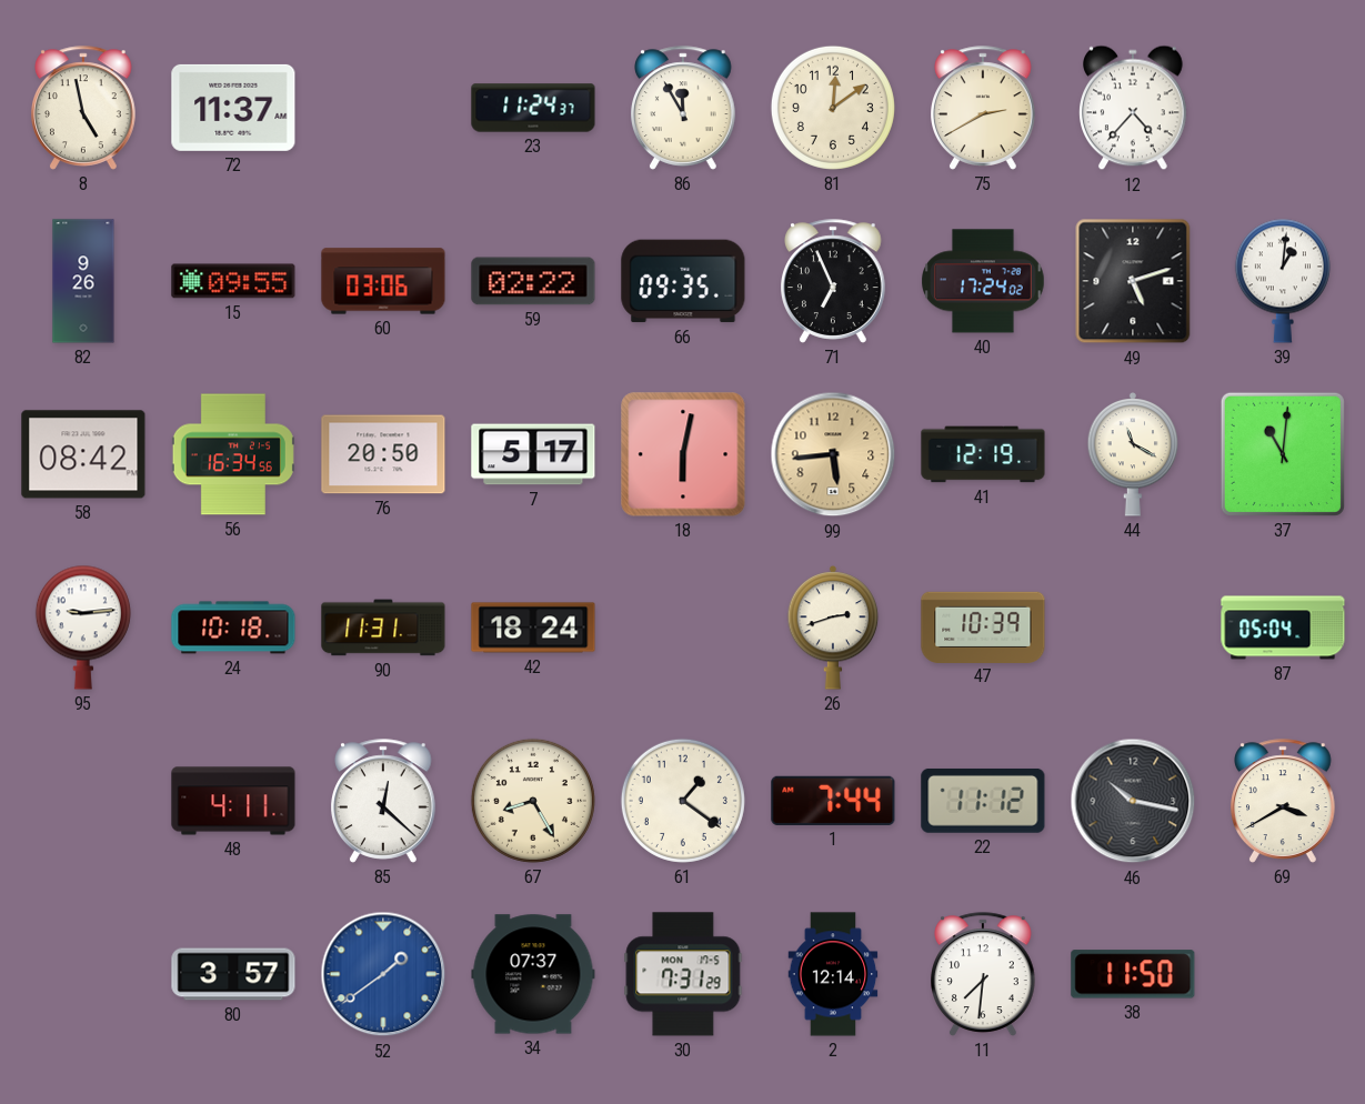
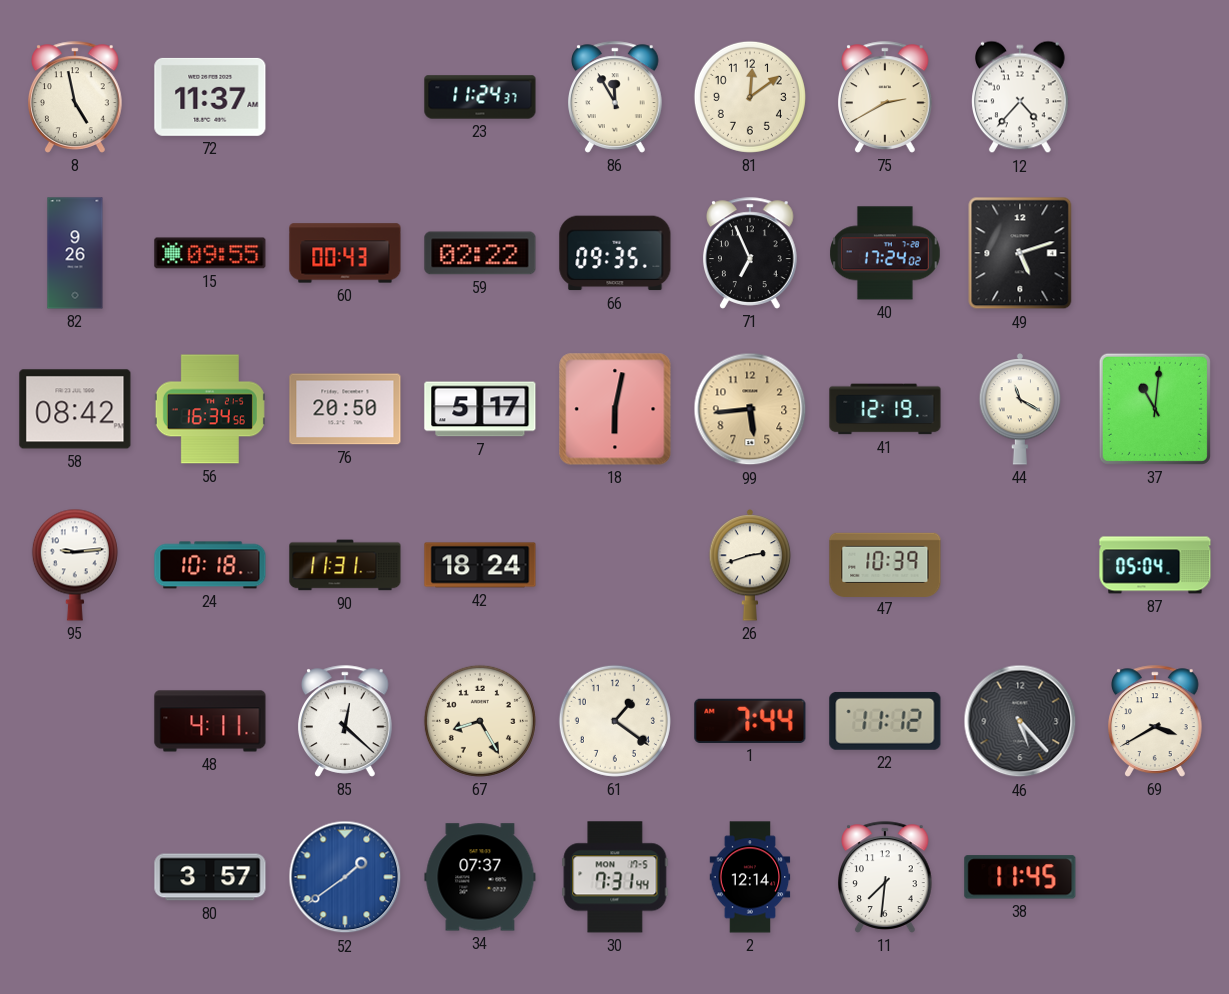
60: 03:06 -> 00:43 (345, 253)
39: 1:01 -> none (1283, 281)
46: 10:17 -> 5:23 (1020, 721)
30: 7:31:29 -> 7:31:44 (615, 877)
38: 11:50 -> 11:45 (1020, 877)
